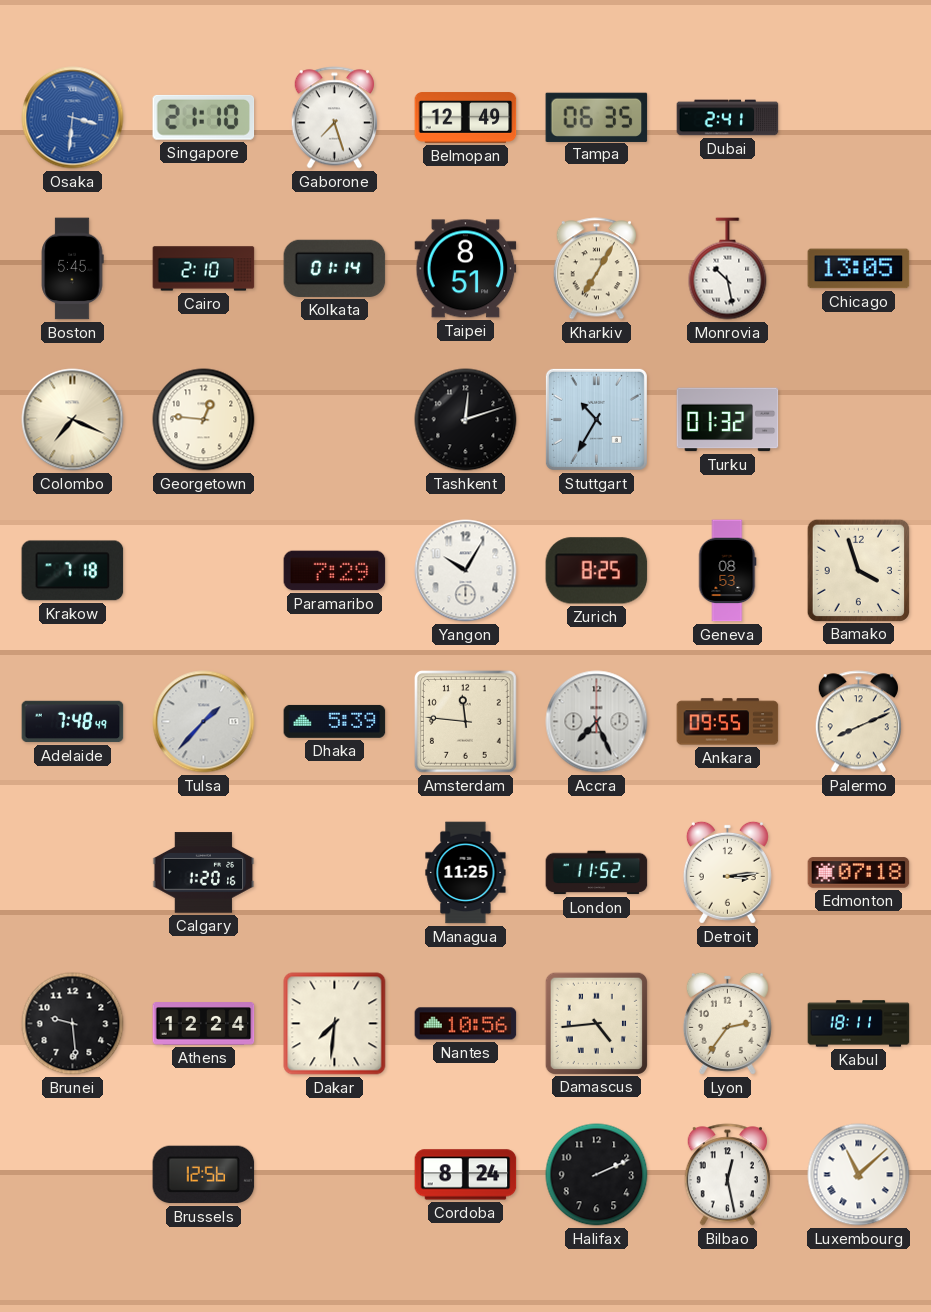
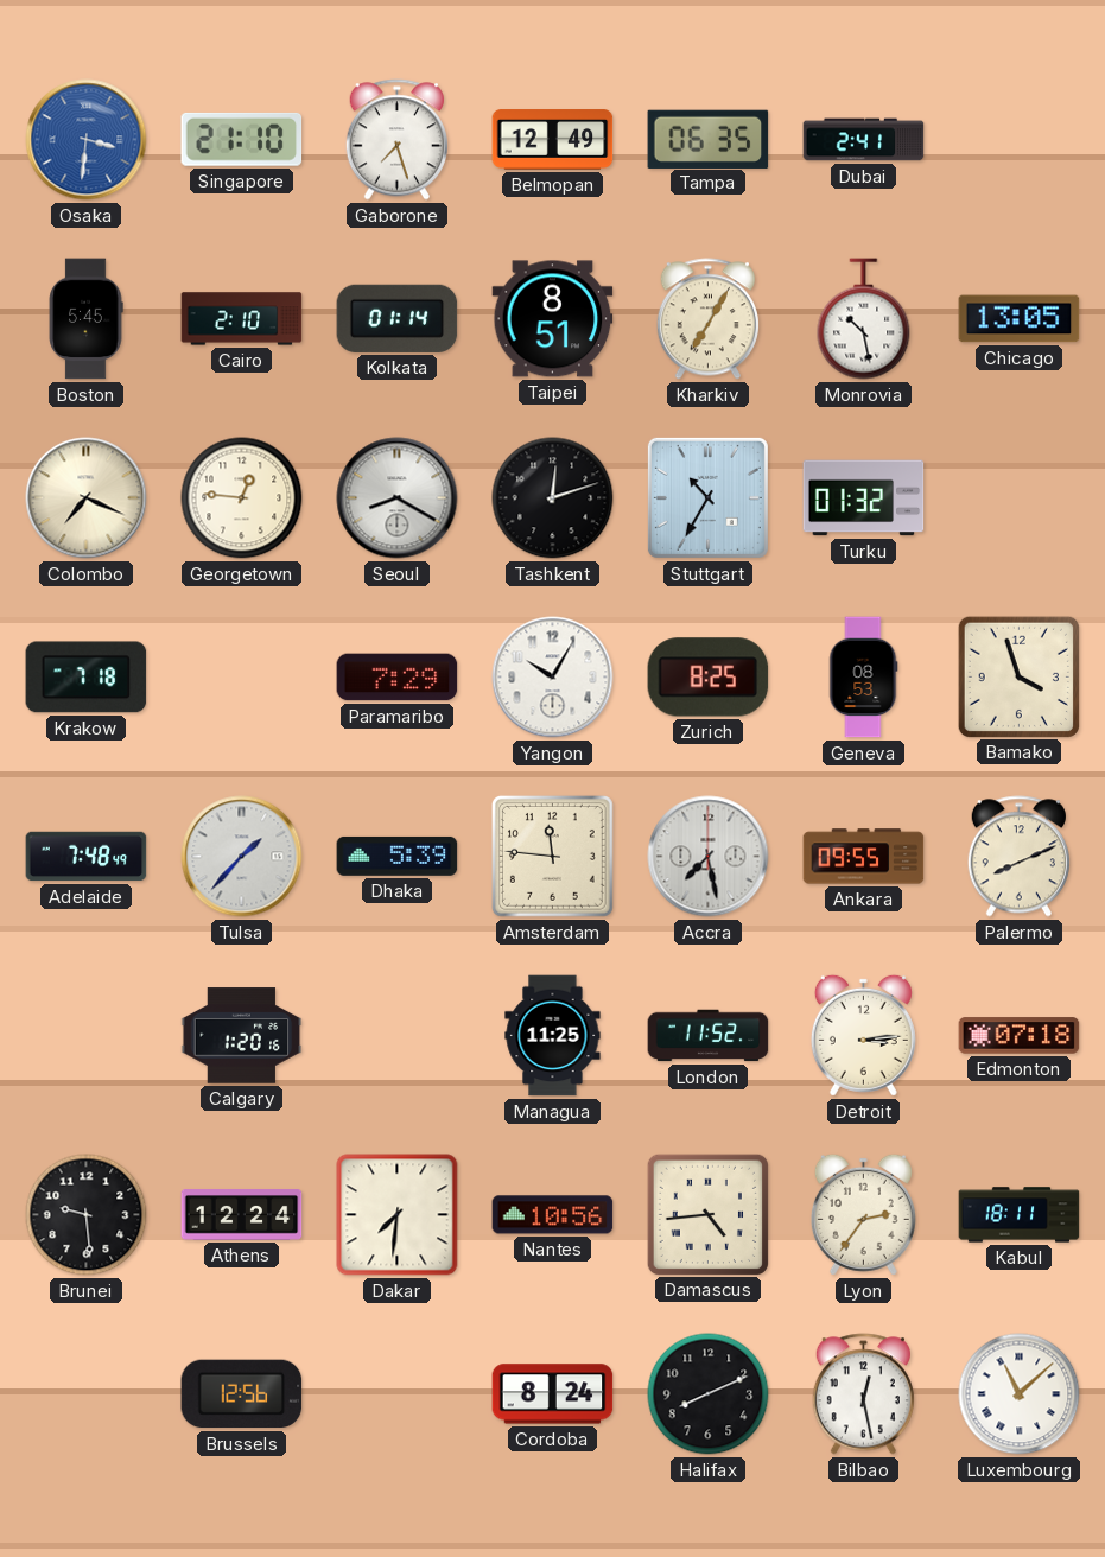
Seoul: none -> 8:20 (398, 498)
Accra: 7:26 -> 7:28 (709, 857)
Halifax: 2:11 -> 8:11 (709, 1394)
